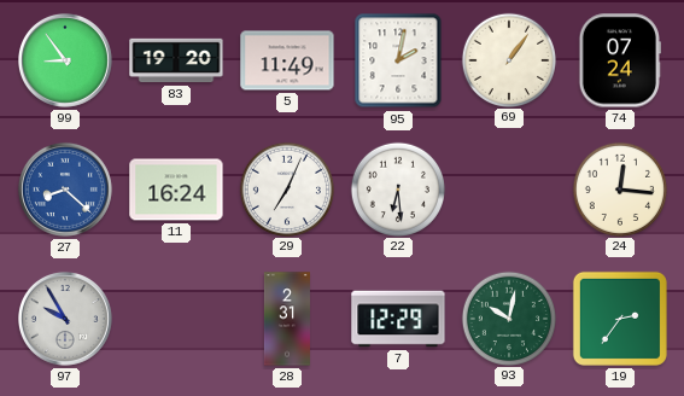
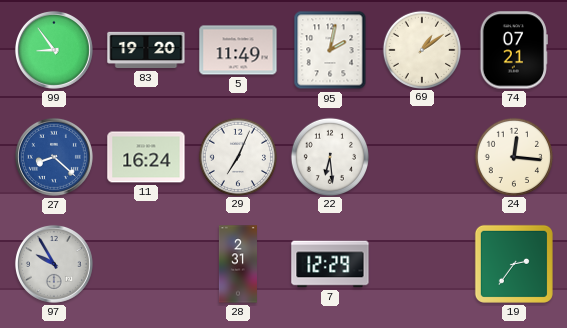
69: 1:06 -> 1:09 (421, 49)
74: 07:24 -> 07:21 (514, 50)
93: 10:02 -> none (508, 318)
